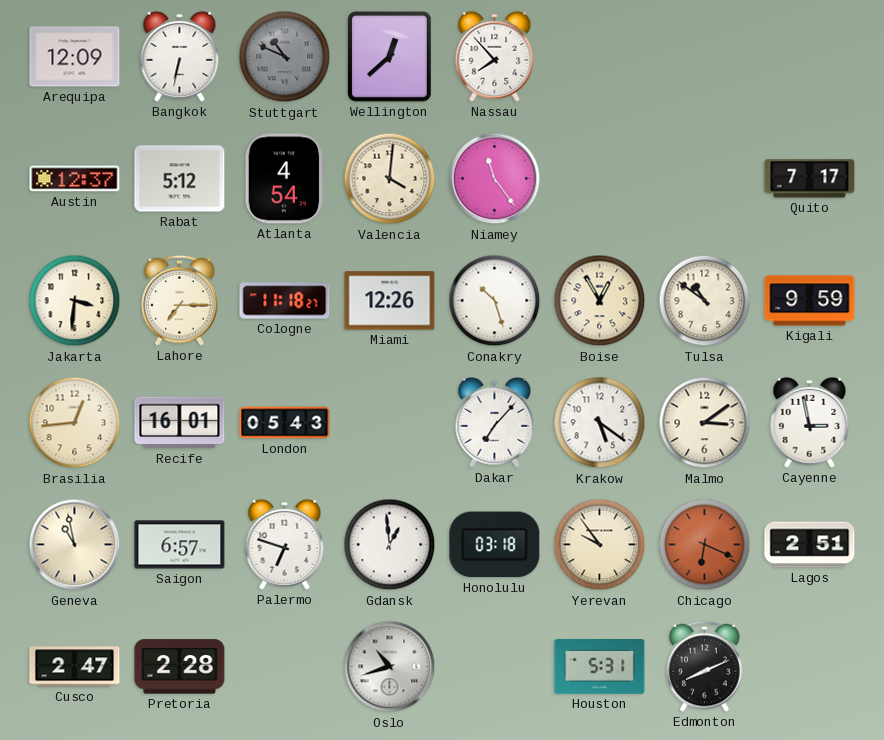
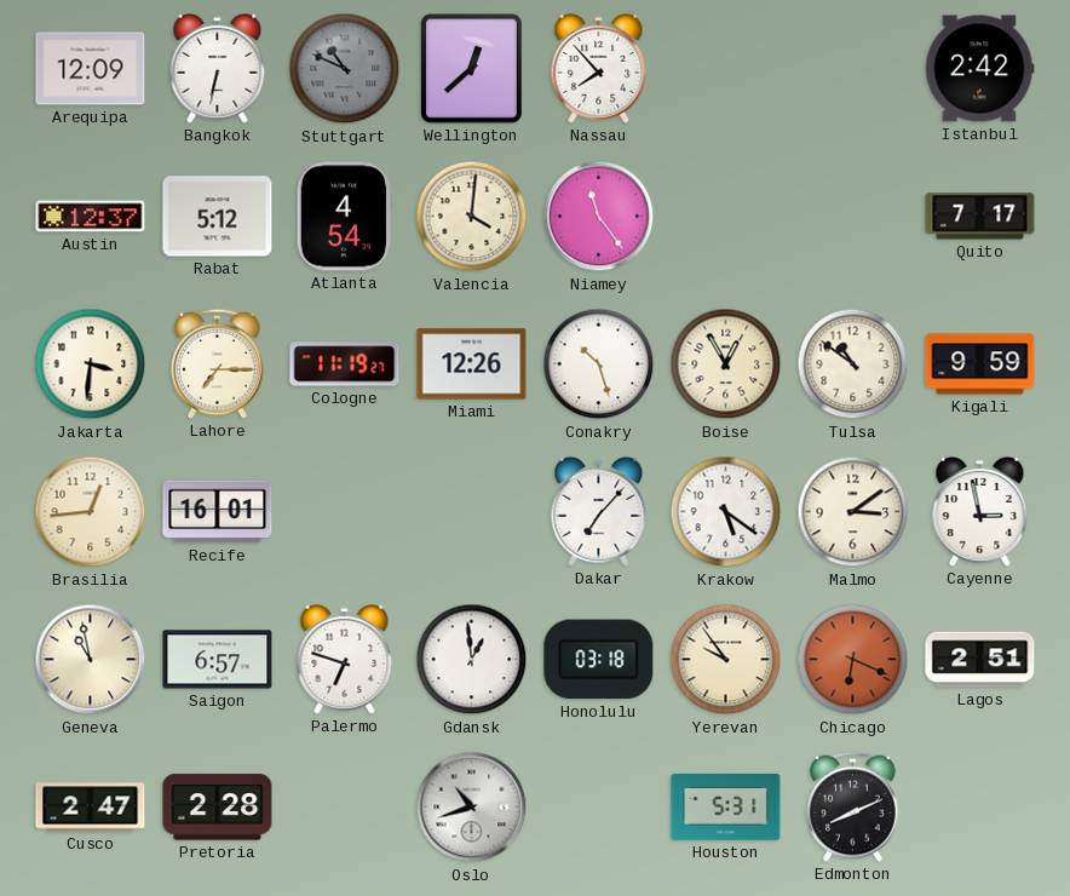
Istanbul: none -> 2:42 (980, 69)
Cologne: 11:18 -> 11:19 (345, 364)
London: 05:43 -> none (285, 423)
